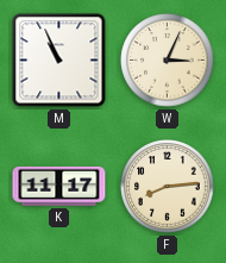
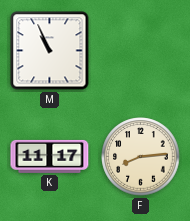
W: 3:04 -> none (168, 61)
